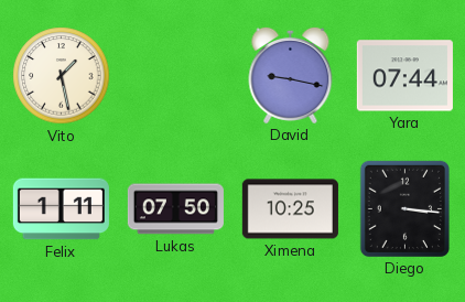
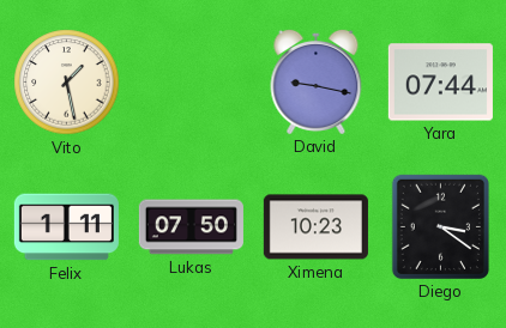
Ximena: 10:25 -> 10:23 (315, 227)
Diego: 3:16 -> 3:21 (440, 226)
